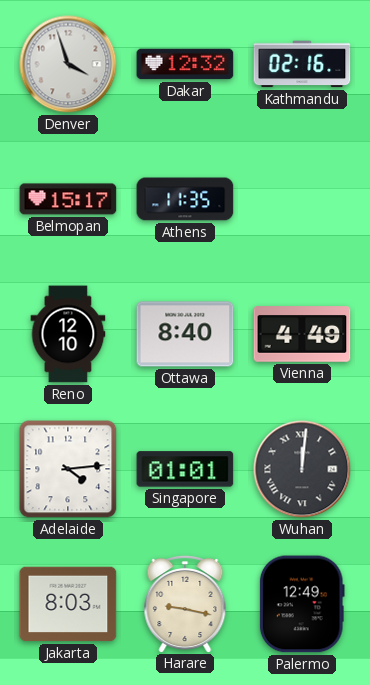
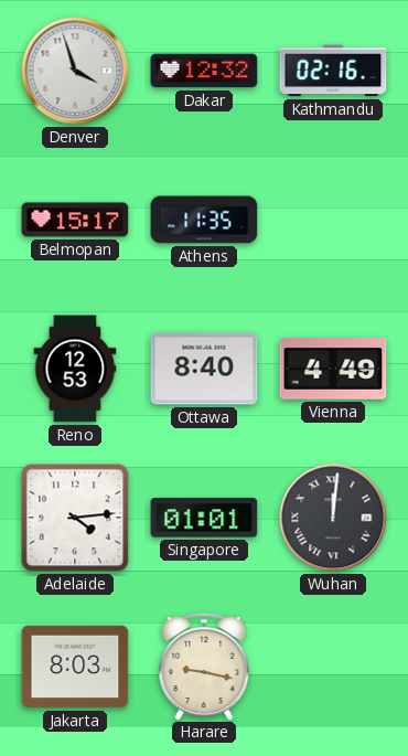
Reno: 12:10 -> 12:53 (75, 369)
Palermo: 12:49 -> none (302, 604)
